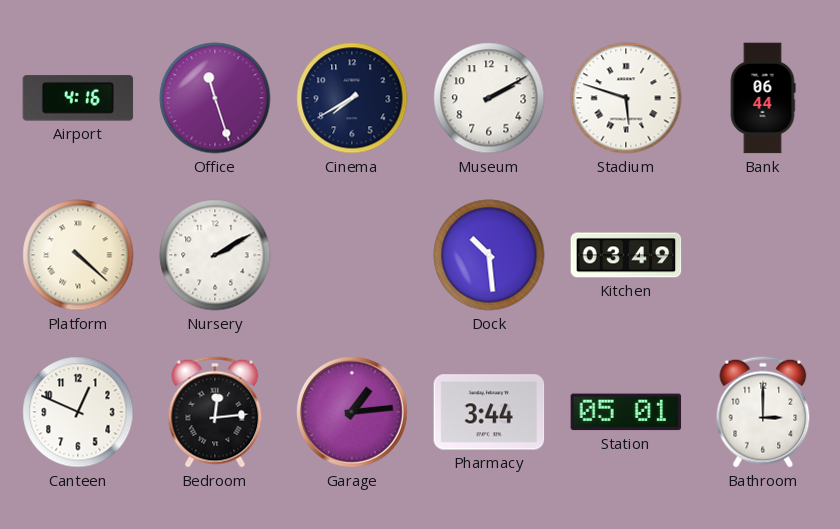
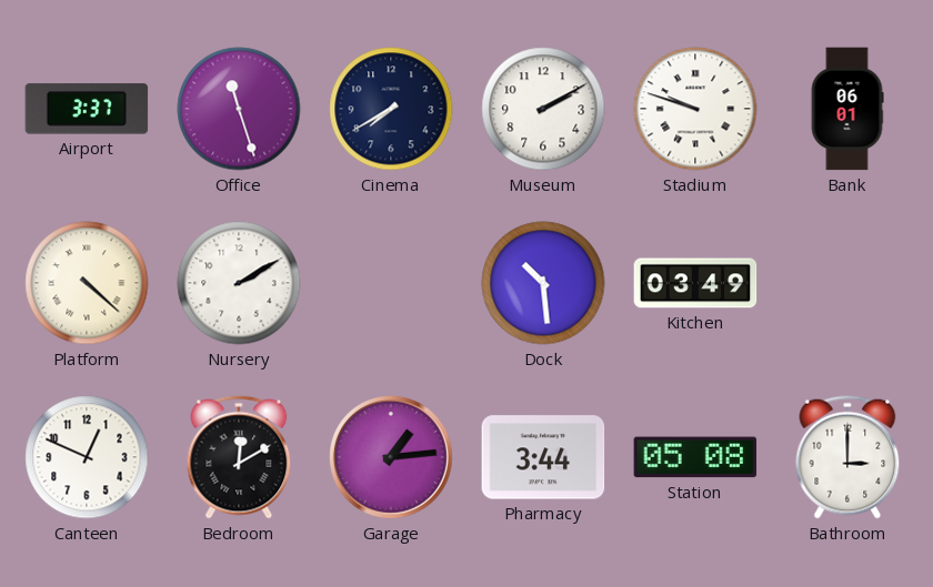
Airport: 4:16 -> 3:37 (87, 109)
Stadium: 5:48 -> 9:48 (695, 109)
Bank: 06:44 -> 06:01 (847, 109)
Bedroom: 12:14 -> 12:10 (239, 457)
Station: 05:01 -> 05:08 (695, 457)
